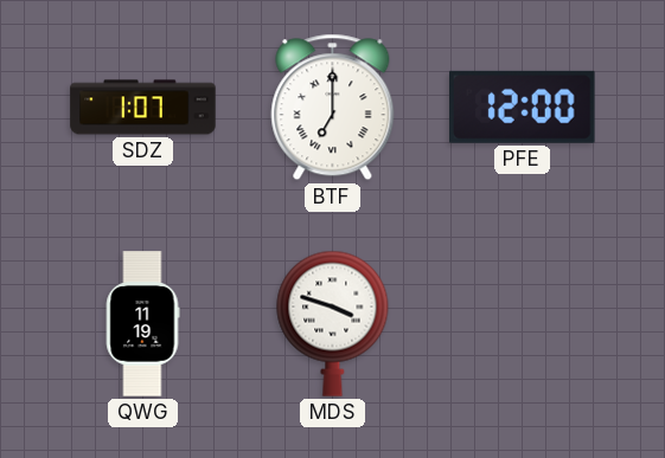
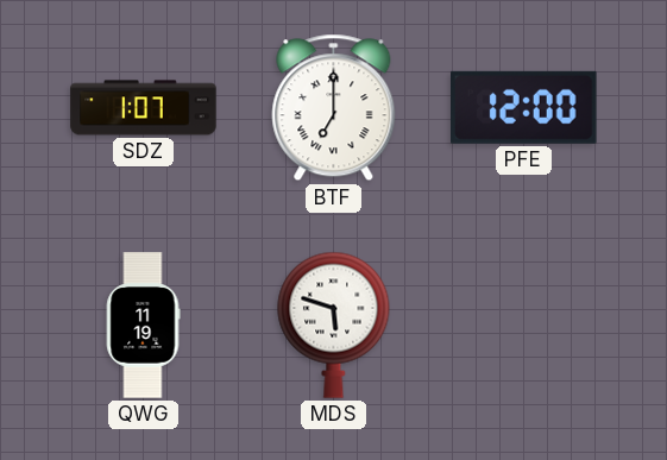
MDS: 3:48 -> 5:48 (334, 324)
